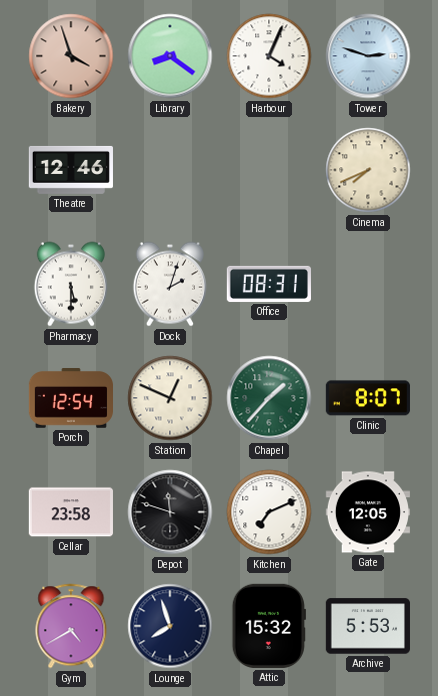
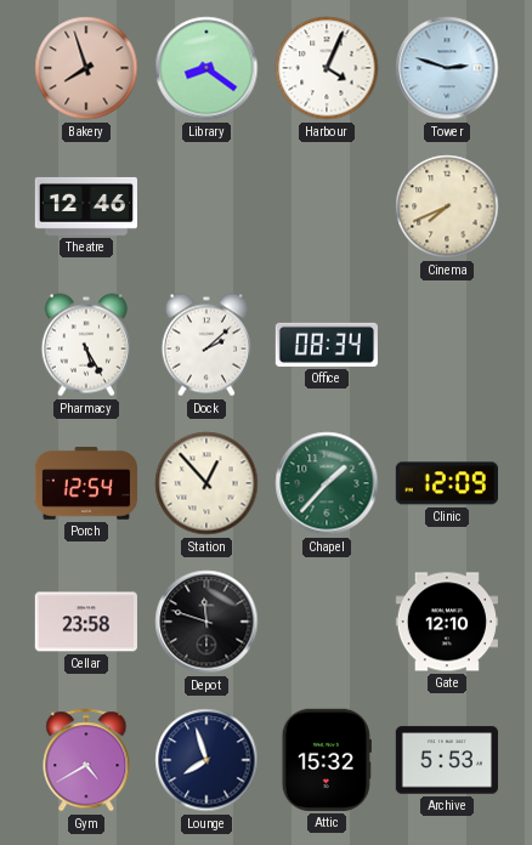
Bakery: 3:57 -> 7:57 (86, 68)
Pharmacy: 5:30 -> 5:25 (86, 345)
Dock: 2:03 -> 2:08 (206, 345)
Office: 08:31 -> 08:34 (327, 345)
Station: 12:49 -> 12:53 (206, 483)
Clinic: 8:07 -> 12:09 (447, 483)
Kitchen: 7:11 -> none (269, 512)
Gate: 12:05 -> 12:10 (447, 622)
